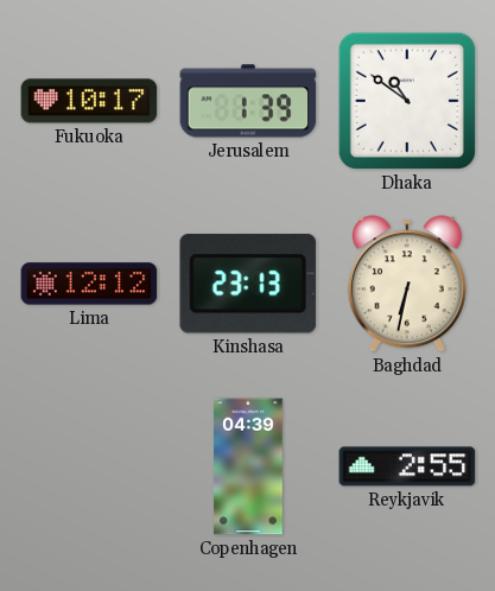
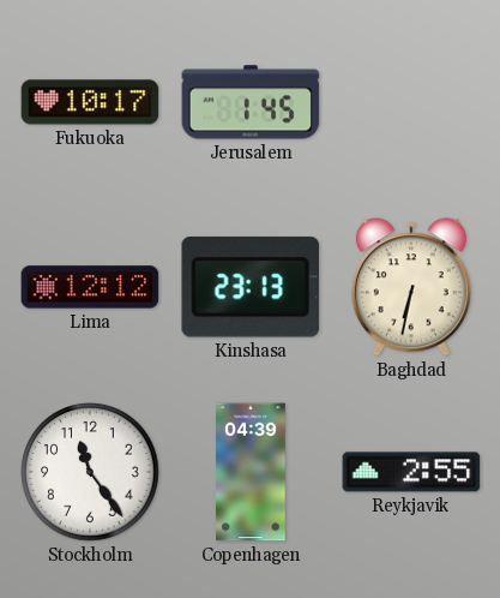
Jerusalem: 1:39 -> 1:45 (251, 102)
Dhaka: 10:51 -> none (407, 101)
Stockholm: none -> 11:24 (90, 472)
